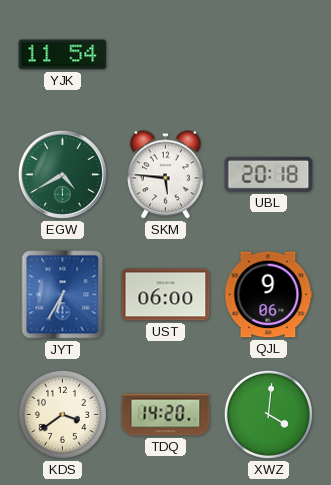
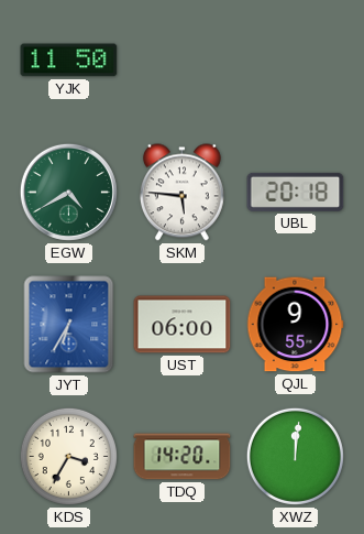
YJK: 11:54 -> 11:50 (69, 61)
QJL: 9:06 -> 9:55 (295, 325)
KDS: 3:39 -> 3:35 (68, 456)
XWZ: 4:01 -> 12:01 (295, 456)
